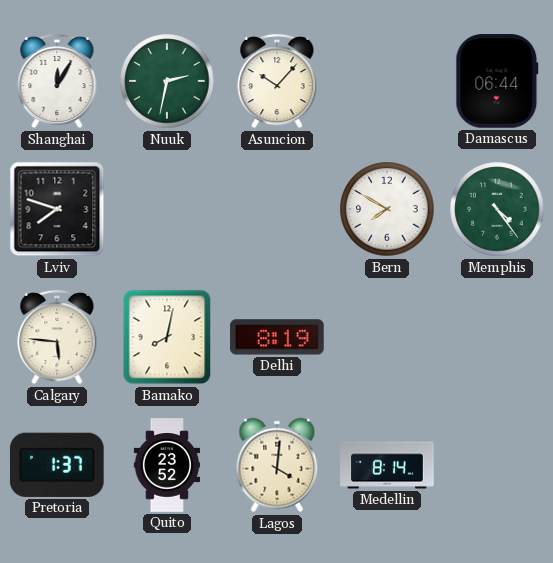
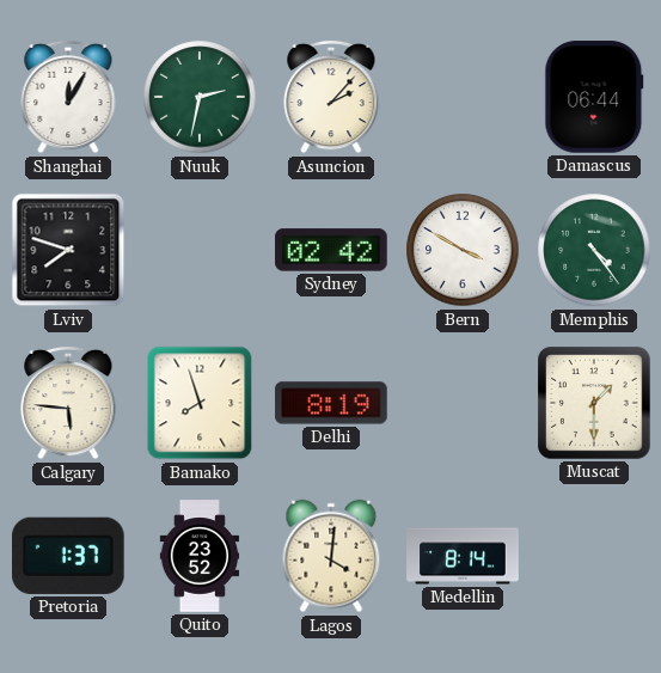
Asuncion: 10:07 -> 2:07 (331, 97)
Sydney: none -> 02:42 (331, 250)
Bern: 7:50 -> 3:50 (463, 250)
Bamako: 8:02 -> 7:57 (200, 403)
Muscat: none -> 1:30 (594, 403)
